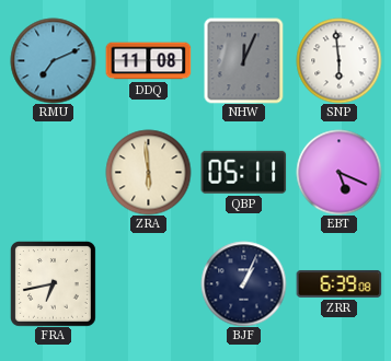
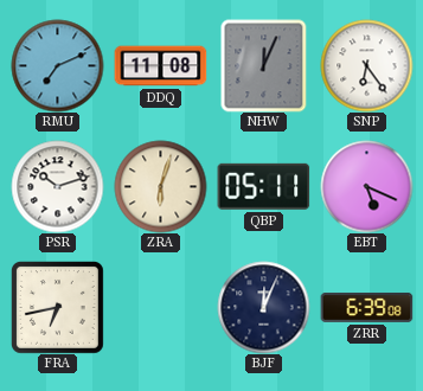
SNP: 5:59 -> 6:24 (366, 65)
PSR: none -> 10:12 (57, 186)
ZRA: 5:59 -> 6:03 (160, 186)
BJF: 1:04 -> 12:04 (263, 307)
